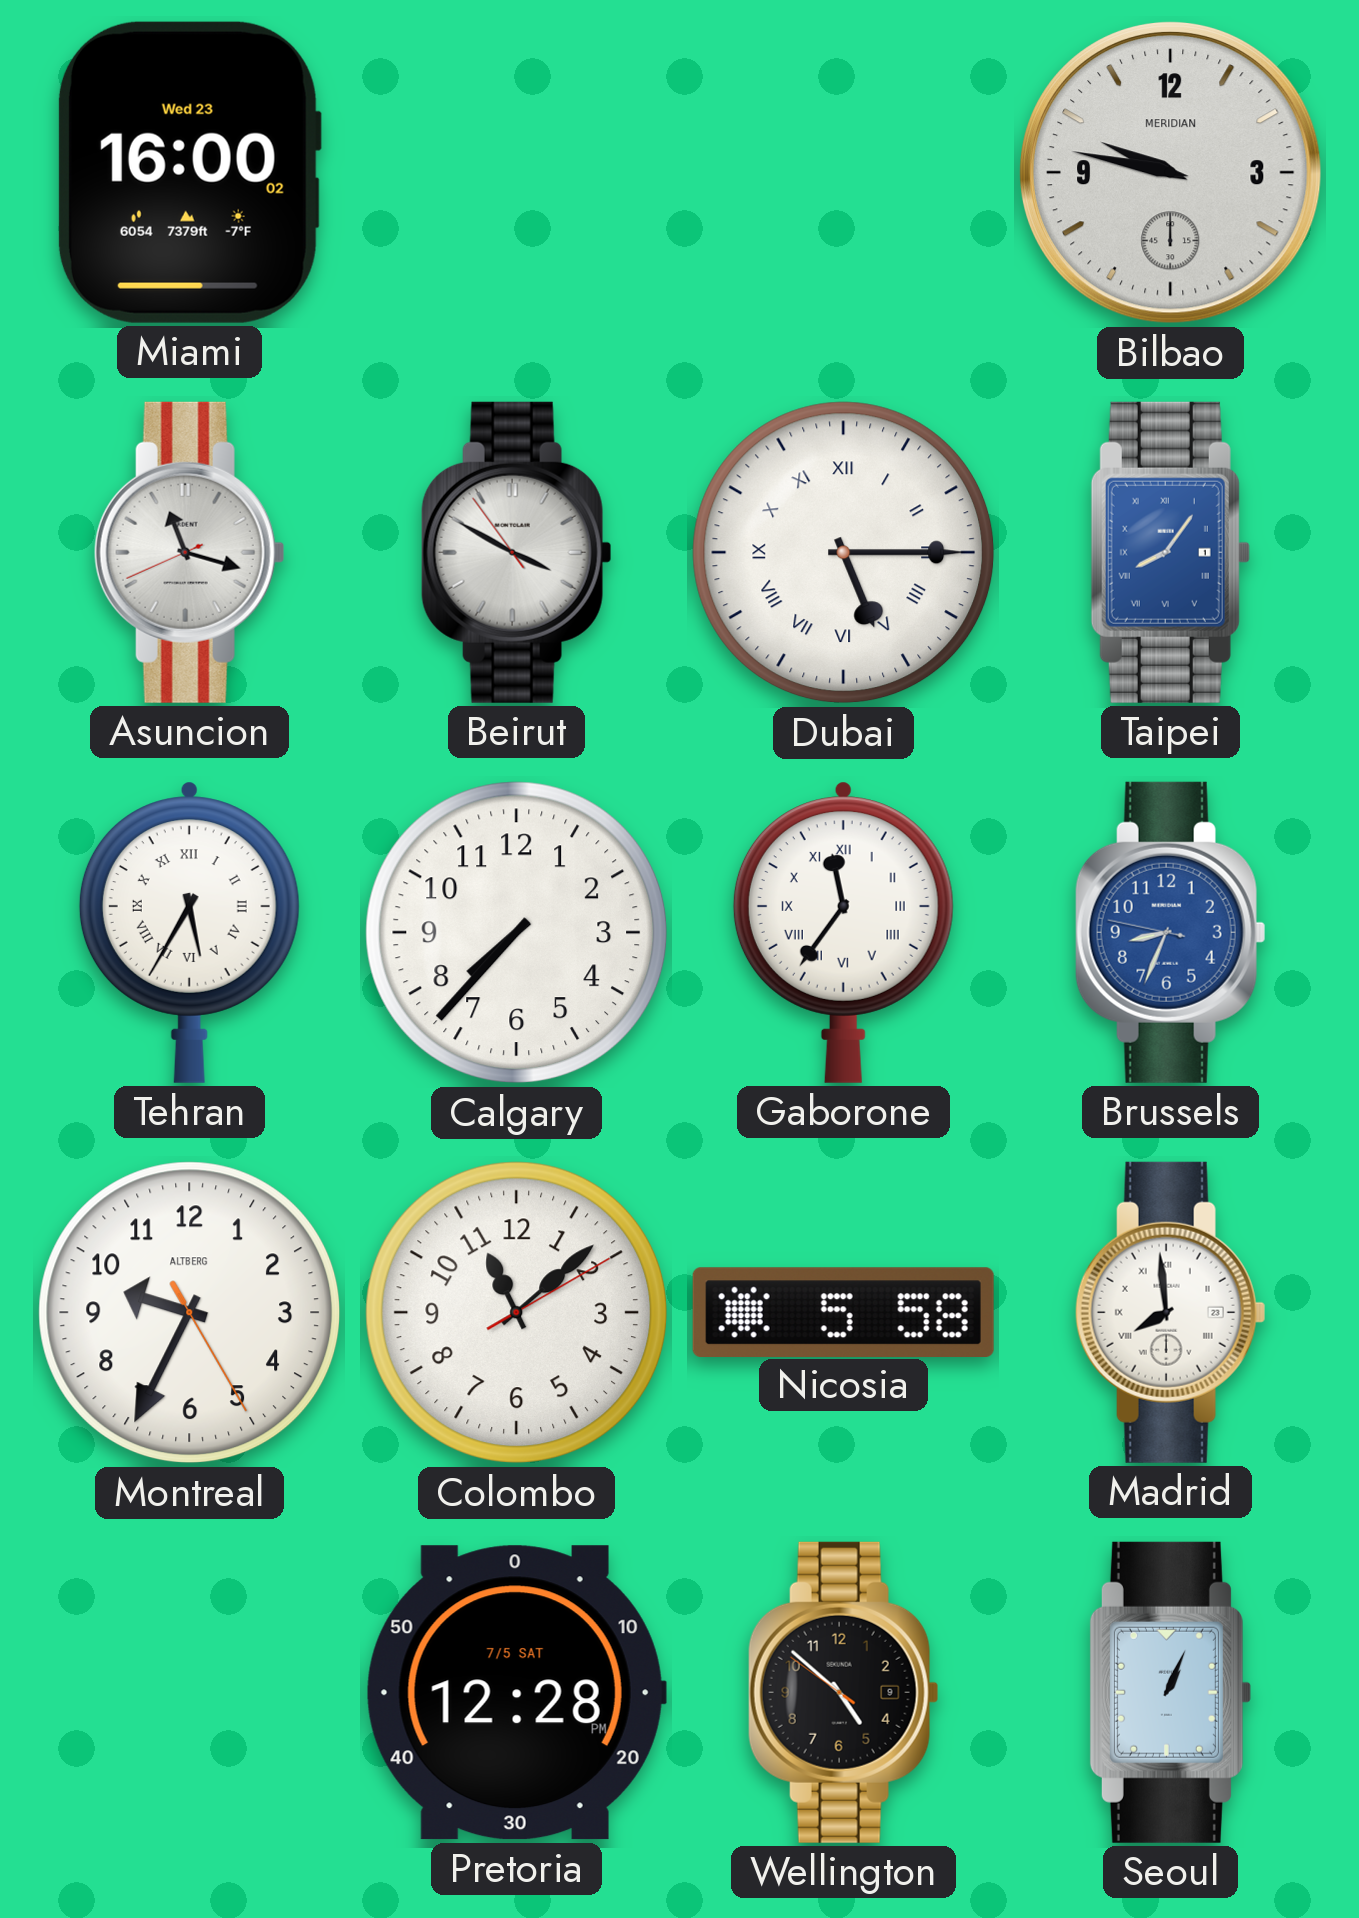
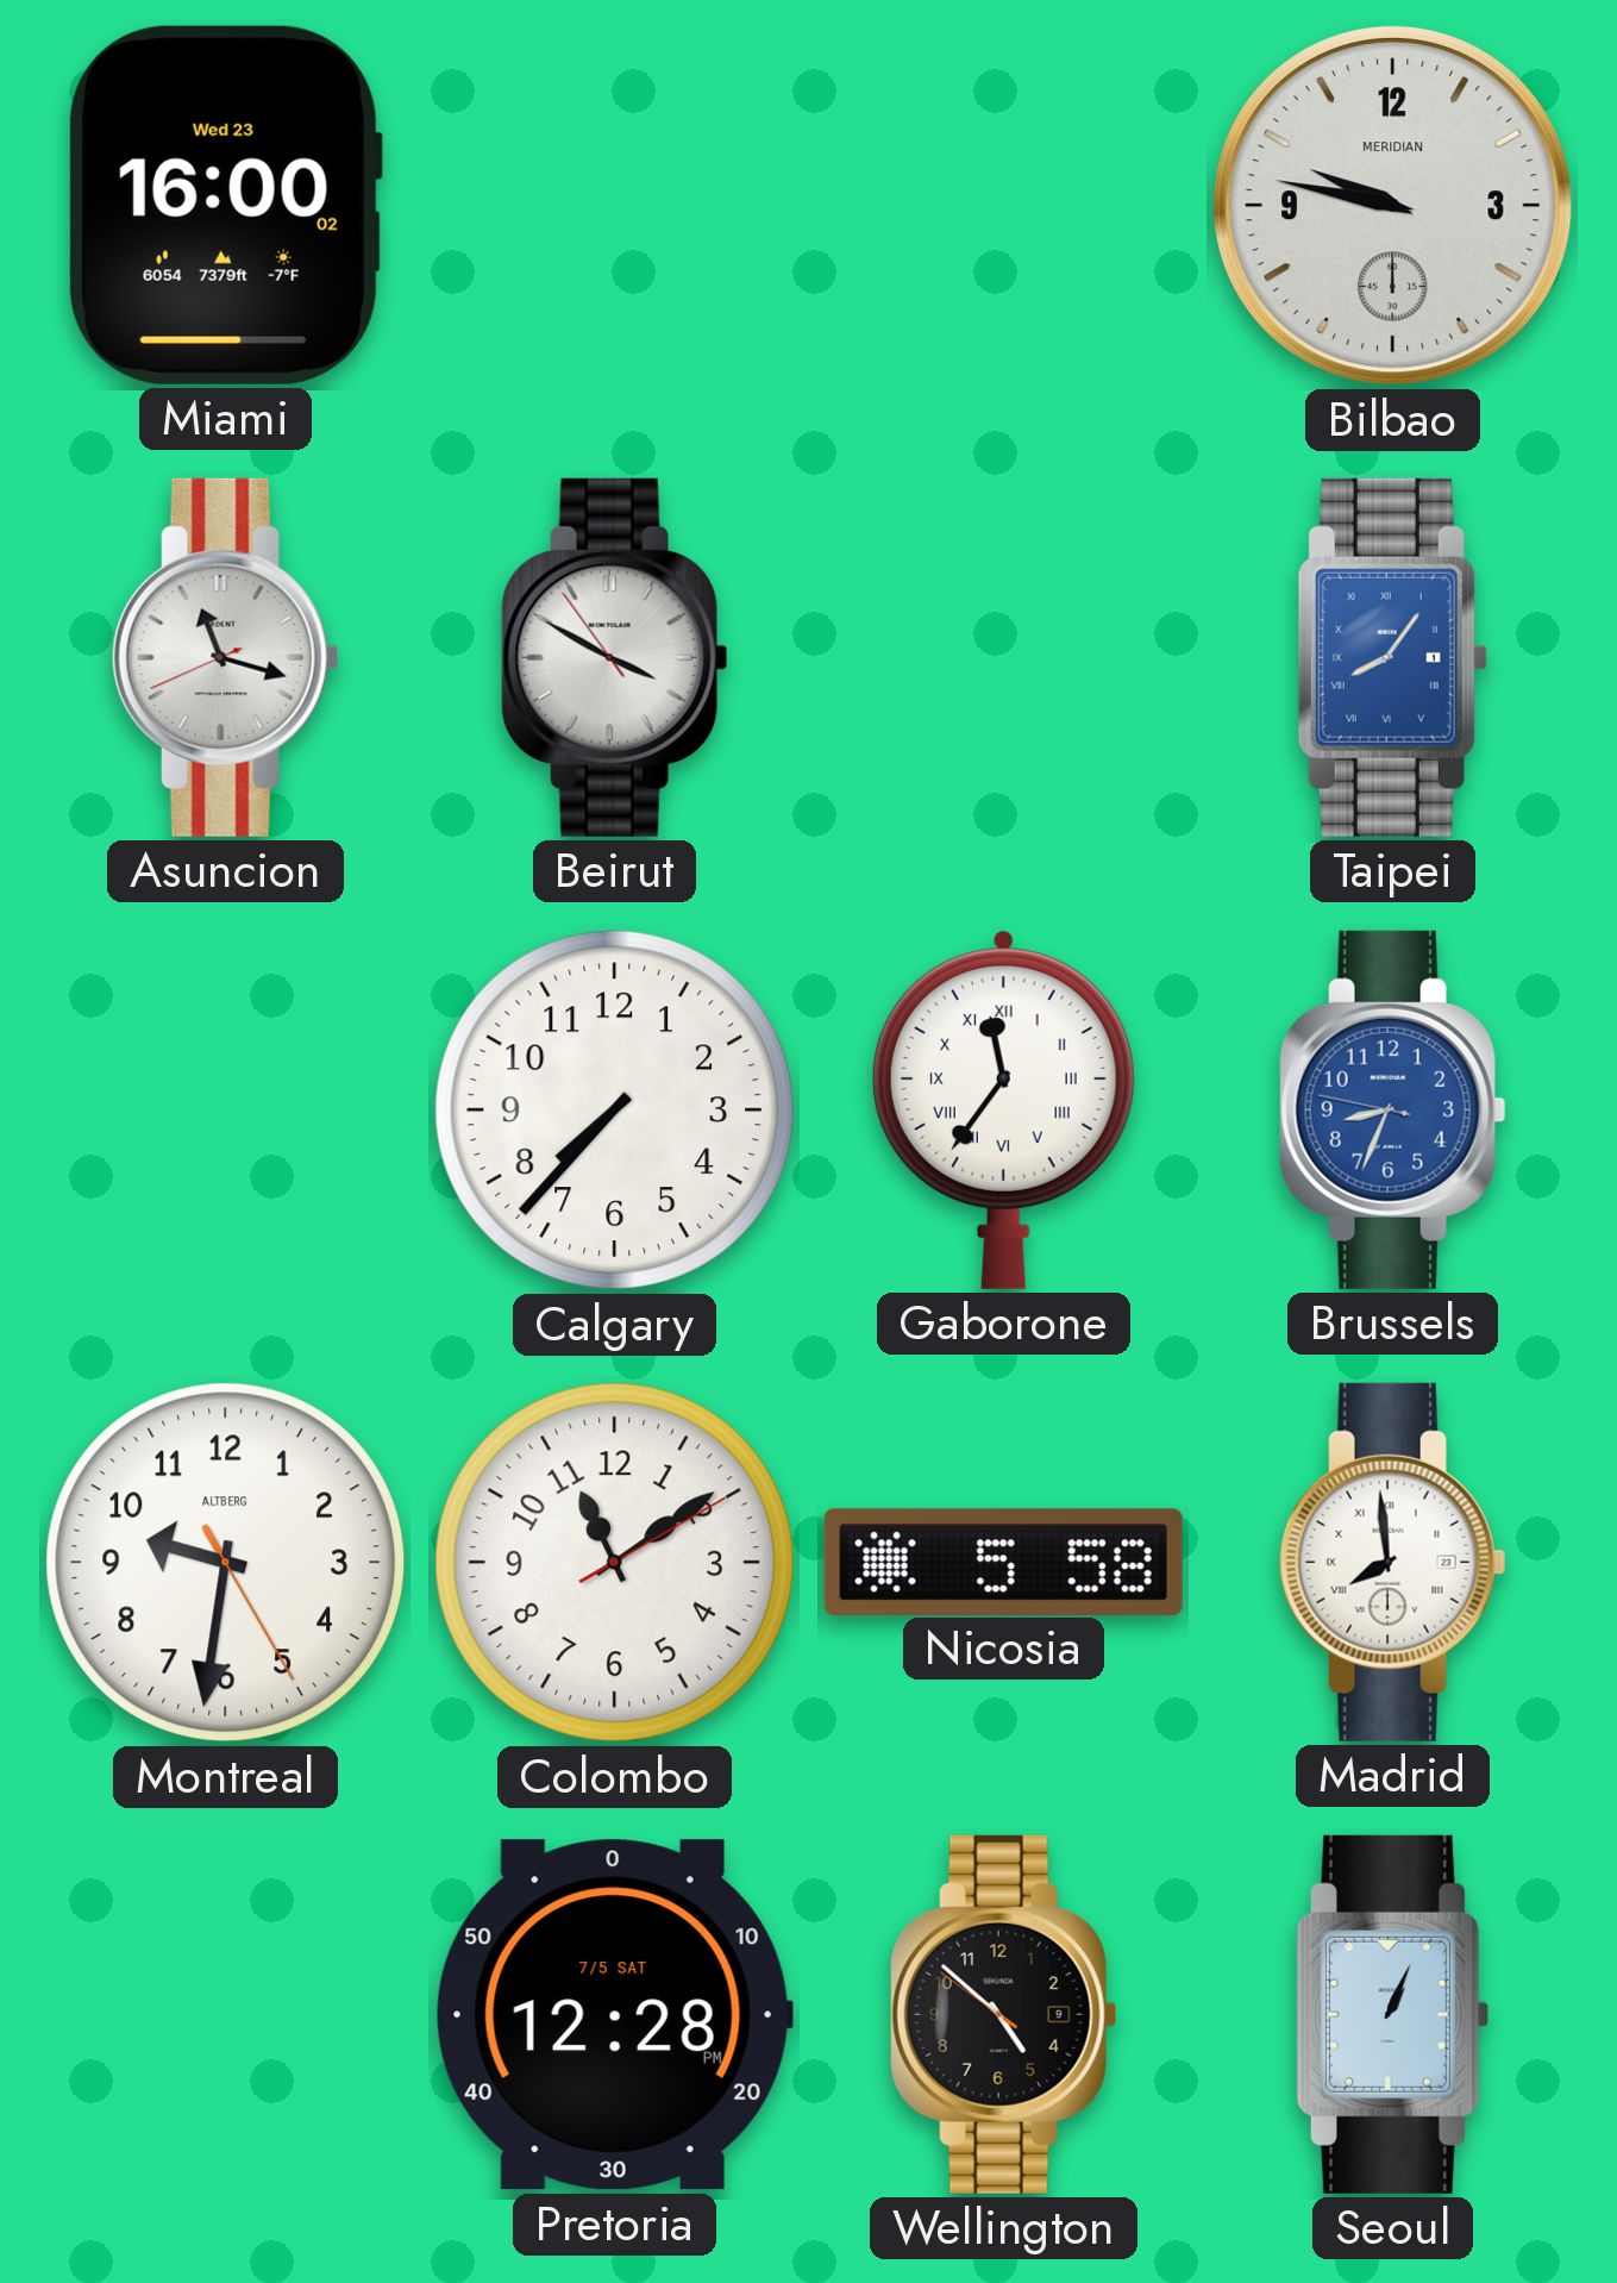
Dubai: 5:15 -> none (844, 553)
Tehran: 5:35 -> none (189, 932)
Montreal: 9:34 -> 9:31 (226, 1563)
Colombo: 11:08 -> 11:09 (615, 1563)
